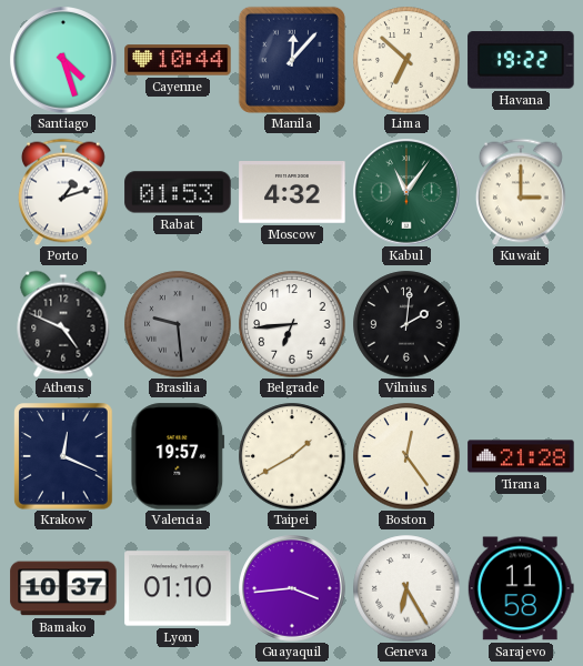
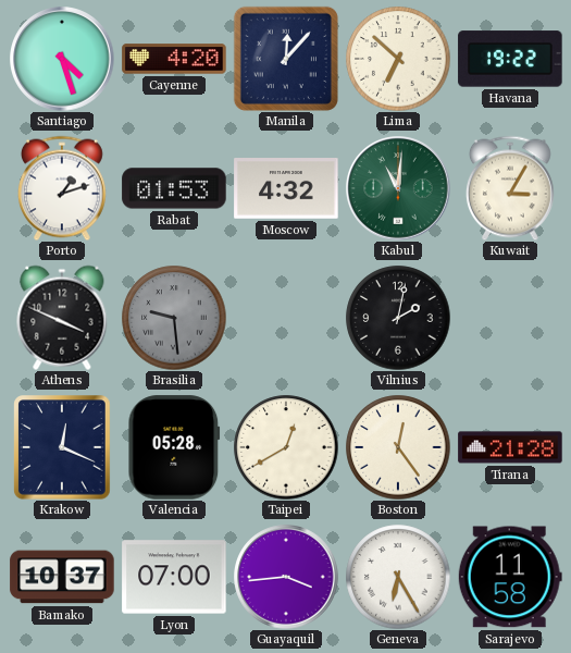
Cayenne: 10:44 -> 4:20 (174, 59)
Kabul: 11:06 -> 11:01 (398, 188)
Kuwait: 3:00 -> 3:05 (510, 188)
Athens: 4:49 -> 3:49 (62, 318)
Belgrade: 6:44 -> none (292, 324)
Vilnius: 2:01 -> 2:02 (398, 318)
Valencia: 19:57 -> 05:28 (174, 447)
Taipei: 1:40 -> 12:40 (286, 447)
Lyon: 01:10 -> 07:00 (174, 577)
